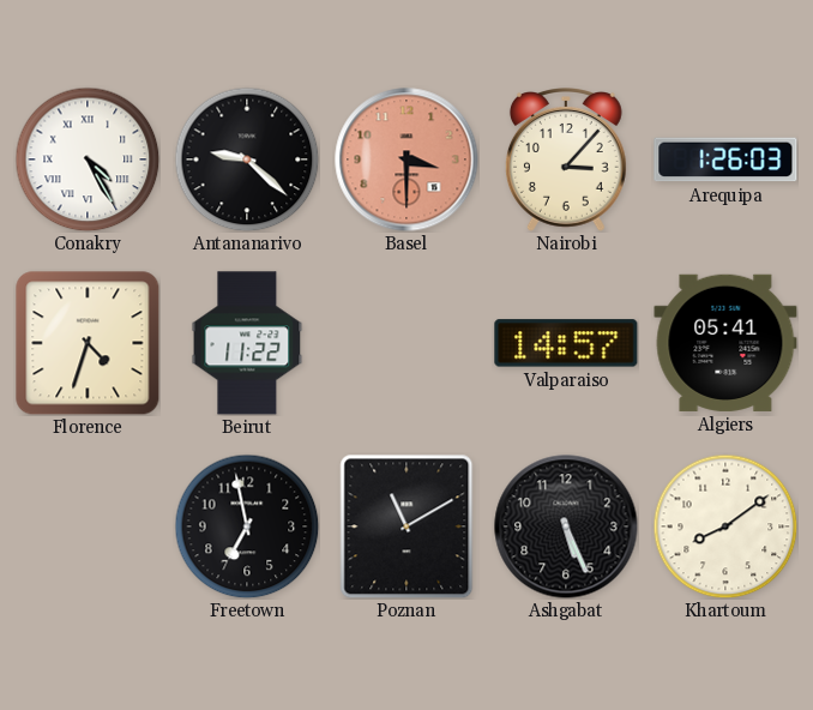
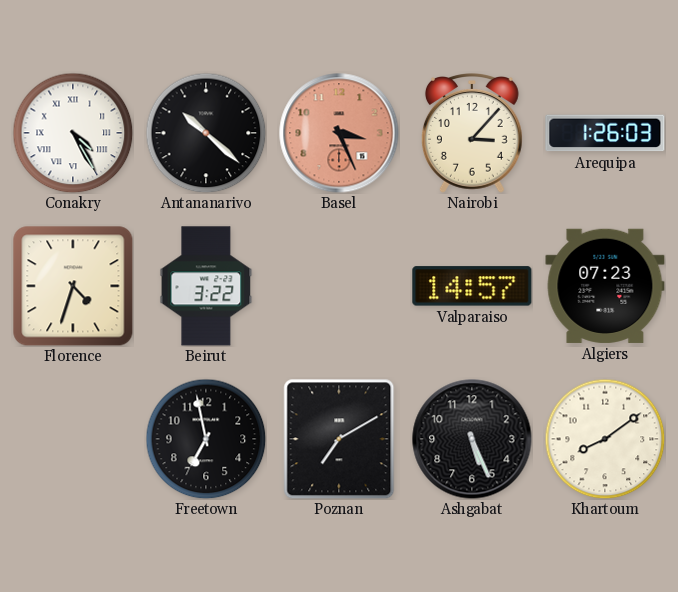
Antananarivo: 9:22 -> 10:22 (206, 133)
Basel: 3:30 -> 3:26 (339, 133)
Beirut: 11:22 -> 3:22 (206, 286)
Algiers: 05:41 -> 07:23 (605, 286)
Poznan: 11:10 -> 7:10 (339, 439)
